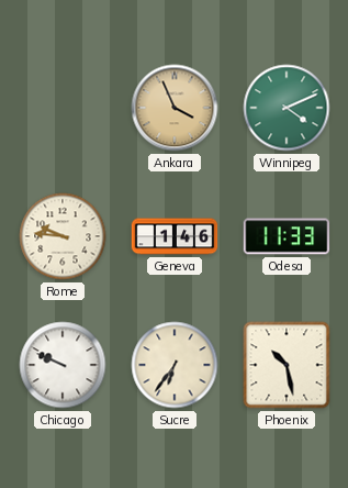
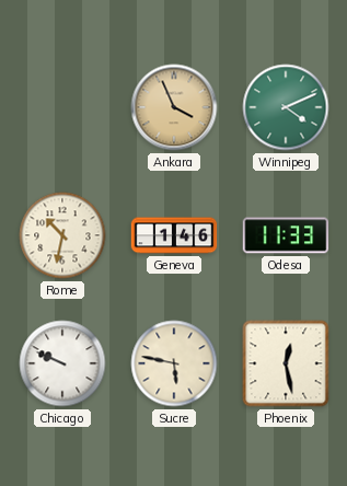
Rome: 9:46 -> 10:32 (62, 235)
Sucre: 6:36 -> 5:47 (174, 363)
Phoenix: 10:28 -> 12:28 (286, 363)
